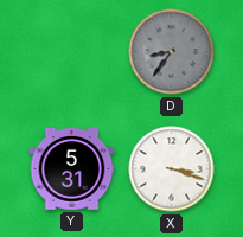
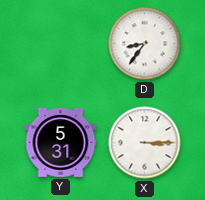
D dial: grey -> white (145, 44)
X: 3:18 -> 3:15 (145, 143)
